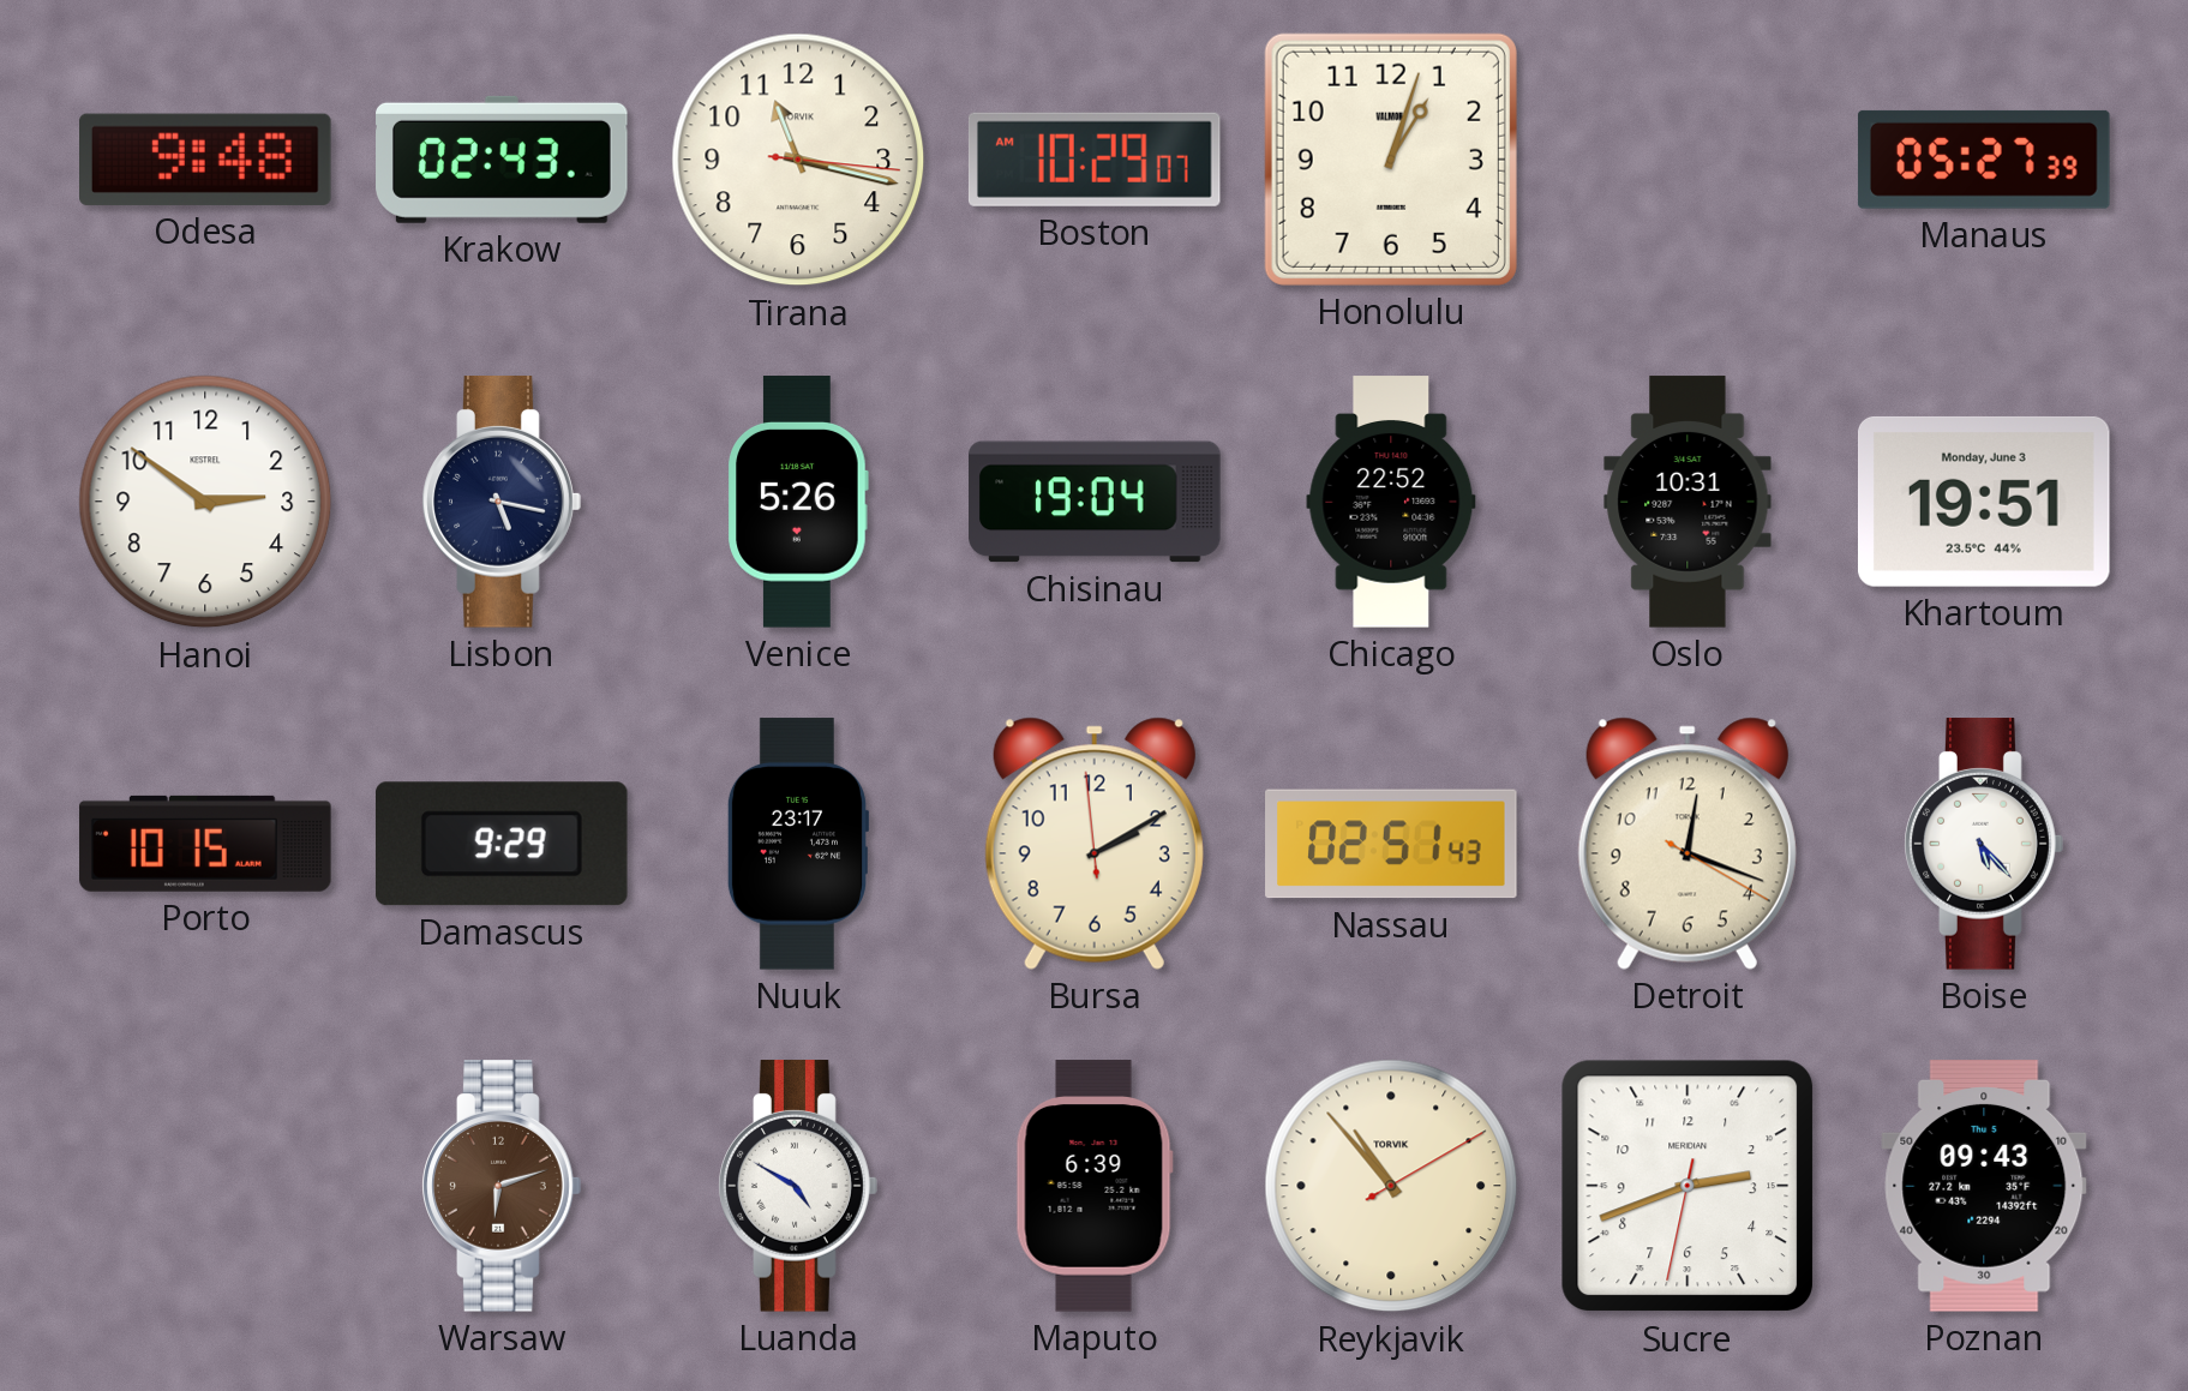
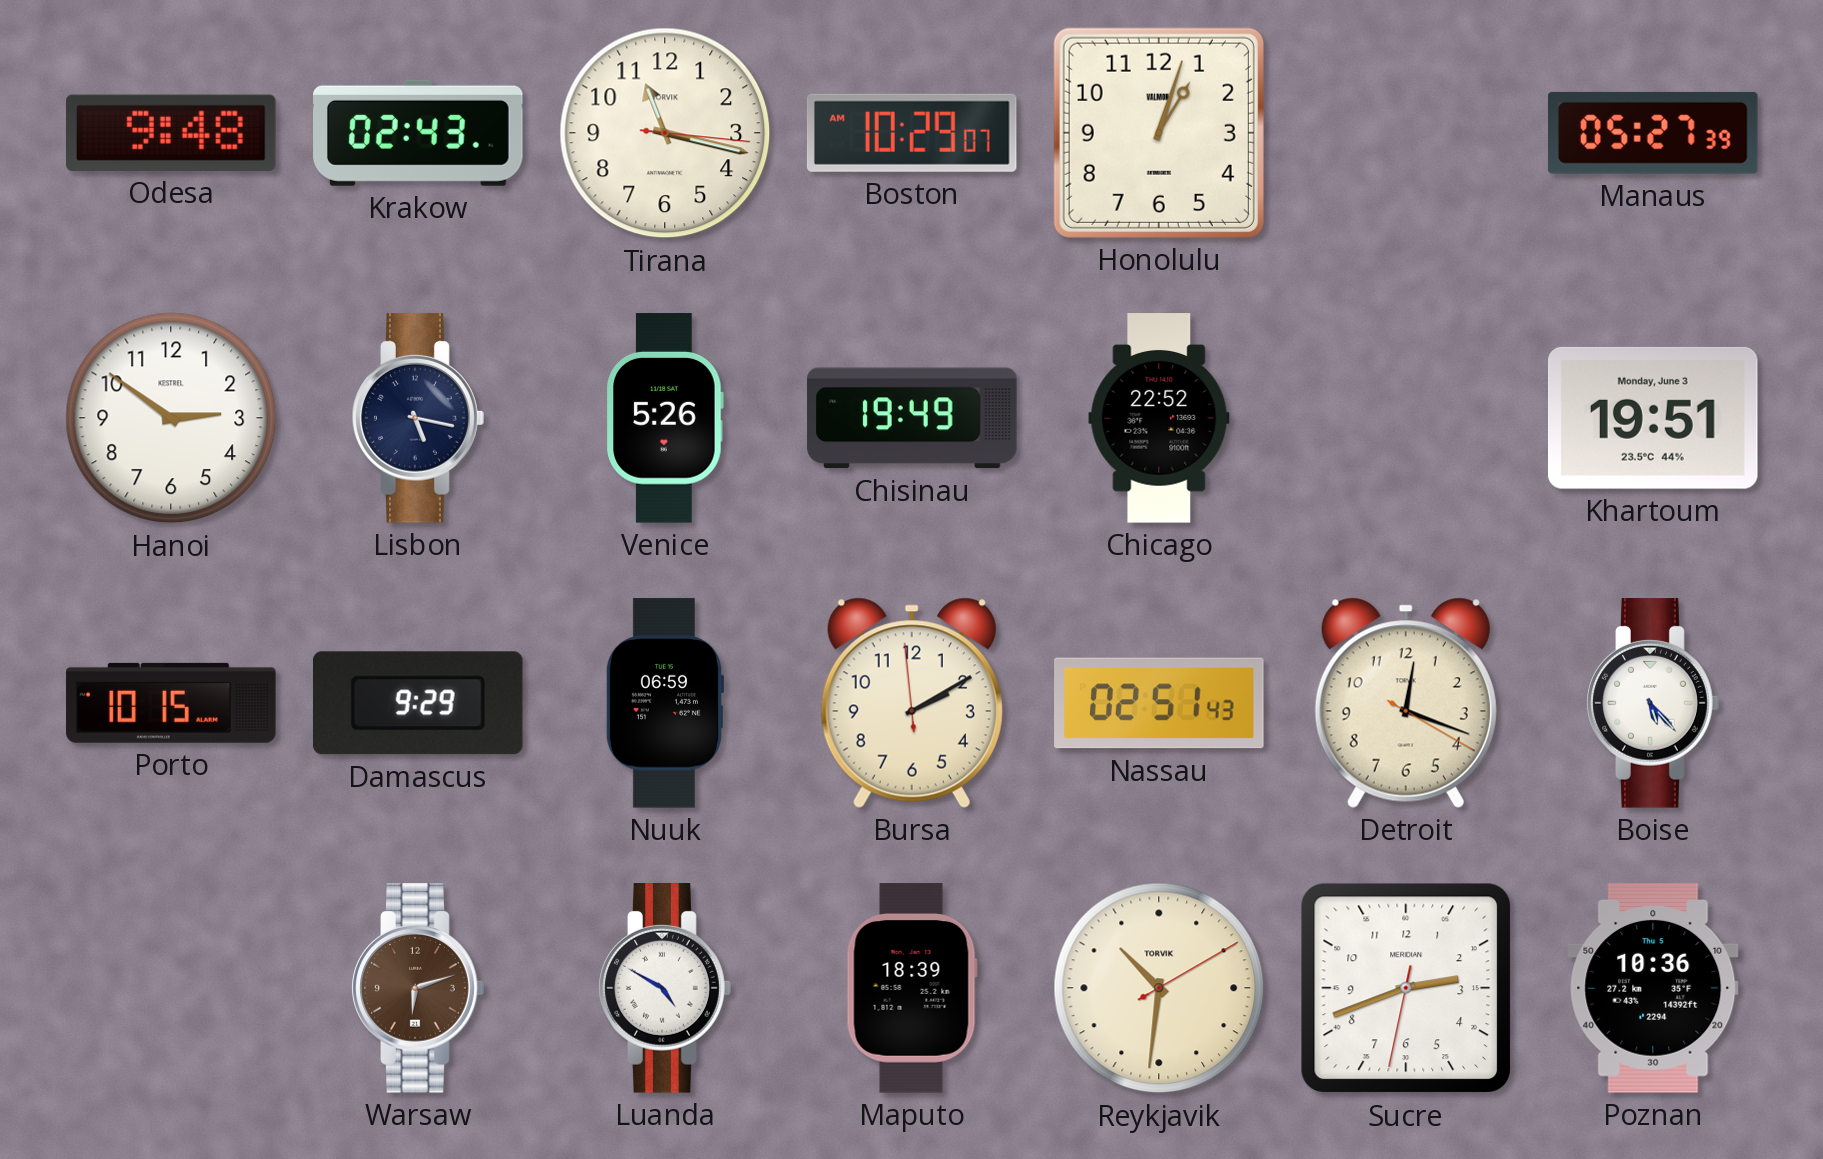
Chisinau: 19:04 -> 19:49 (912, 418)
Oslo: 10:31 -> none (1688, 502)
Nuuk: 23:17 -> 06:59 (664, 703)
Maputo: 6:39 -> 18:39 (912, 988)
Reykjavik: 10:53 -> 10:31 (1159, 988)
Poznan: 09:43 -> 10:36 (1653, 989)
